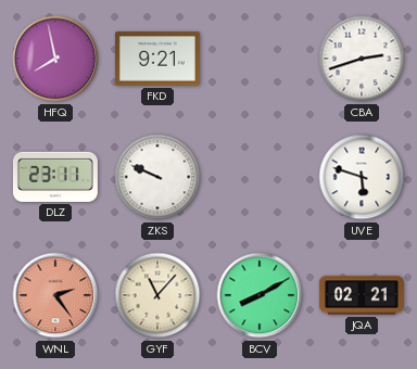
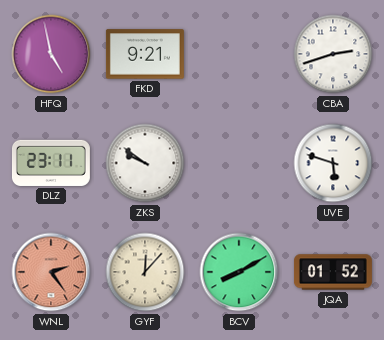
HFQ: 7:58 -> 4:58 (51, 54)
ZKS: 9:49 -> 9:51 (145, 163)
GYF: 11:07 -> 12:07 (145, 272)
JQA: 02:21 -> 01:52 (333, 272)
